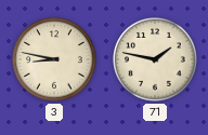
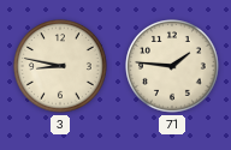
71: 1:47 -> 1:46 (173, 67)
